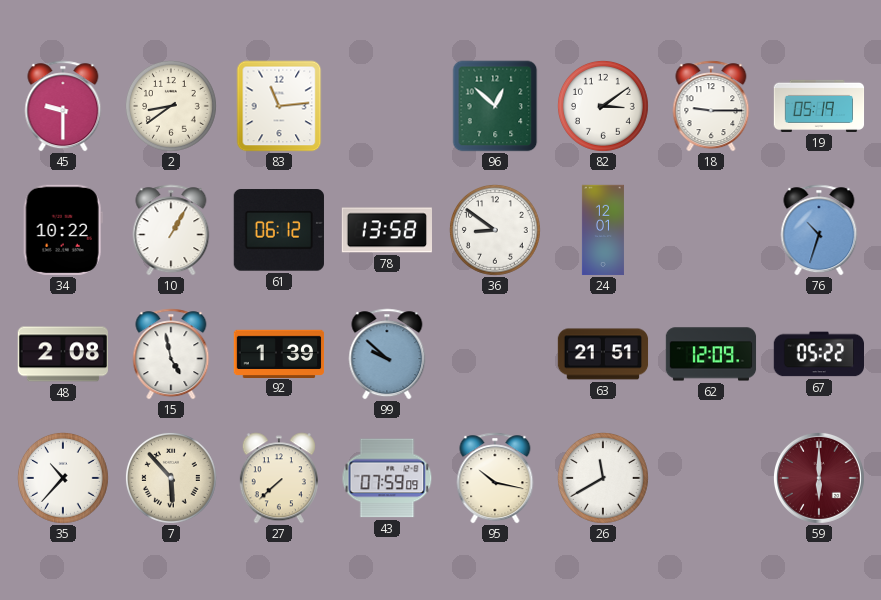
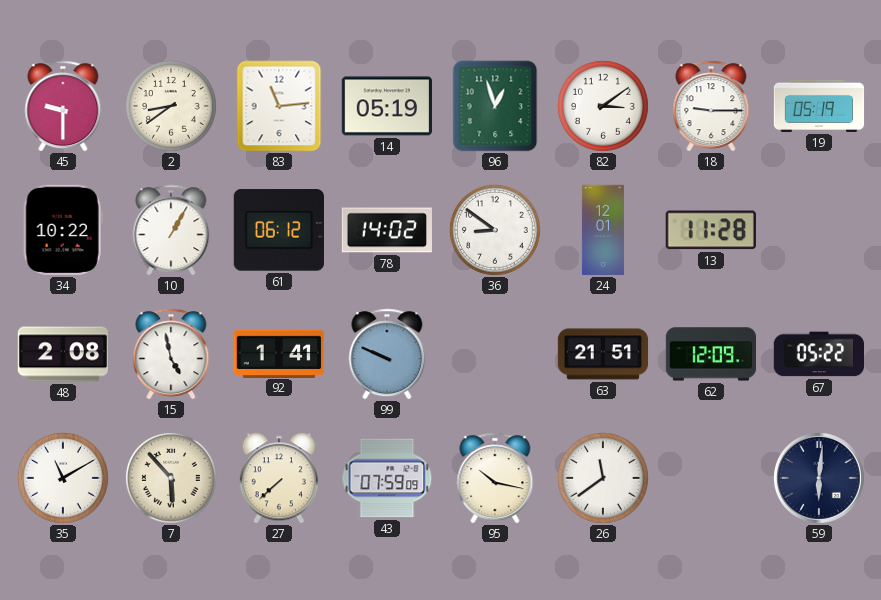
14: none -> 05:19 (386, 106)
96: 12:52 -> 12:57 (495, 106)
78: 13:58 -> 14:02 (387, 230)
13: none -> 11:28 (711, 230)
76: 10:33 -> none (819, 230)
92: 1:39 -> 1:41 (279, 353)
99: 9:52 -> 9:49 (387, 354)
35: 10:37 -> 11:10 (63, 478)
26: 11:40 -> 11:39 (603, 478)
59: 6:00 -> 6:01 (819, 478)
59 dial: burgundy -> navy (819, 478)
